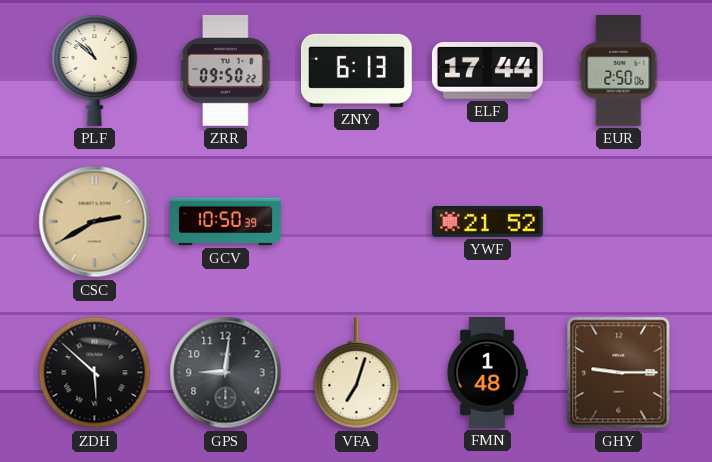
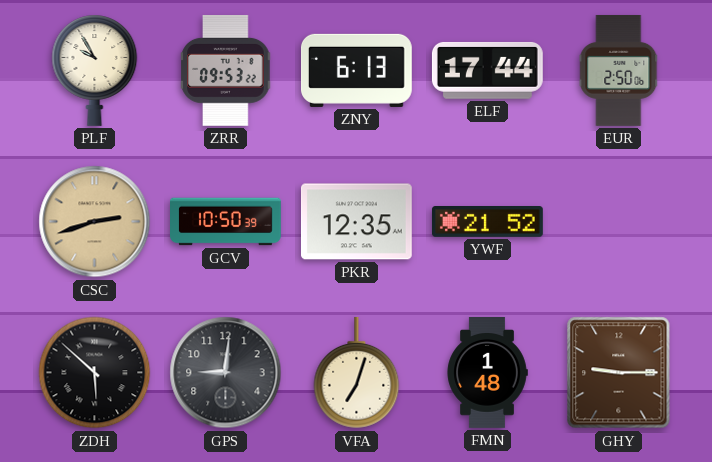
PLF: 10:52 -> 9:55 (95, 70)
ZRR: 09:50 -> 09:53 (226, 70)
CSC: 2:40 -> 2:42 (95, 222)
PKR: none -> 12:35 (356, 222)
